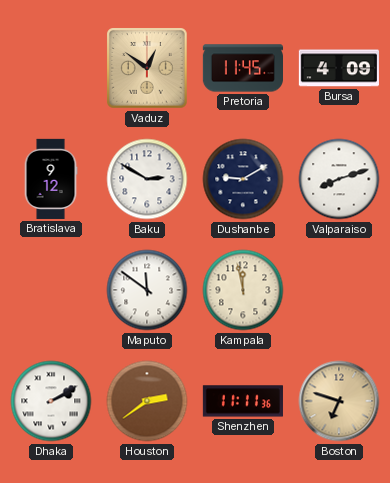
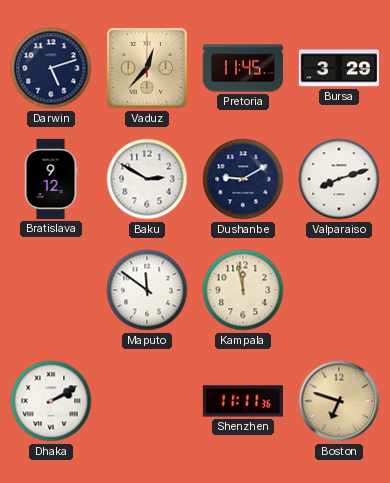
Darwin: none -> 5:12 (51, 68)
Vaduz: 12:51 -> 12:37 (148, 69)
Bursa: 4:09 -> 3:29 (339, 68)
Houston: 2:39 -> none (147, 401)
